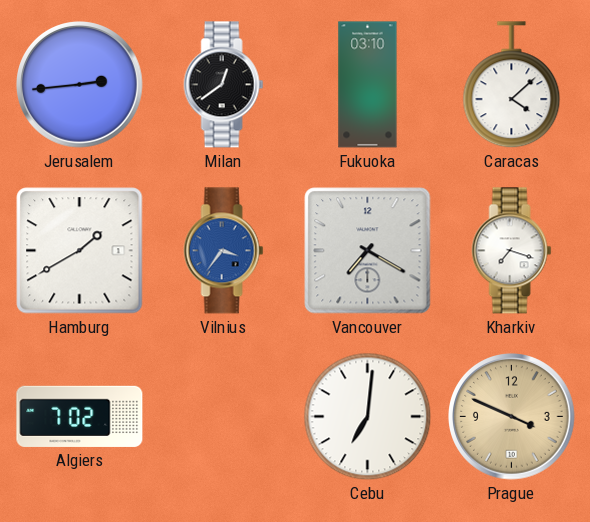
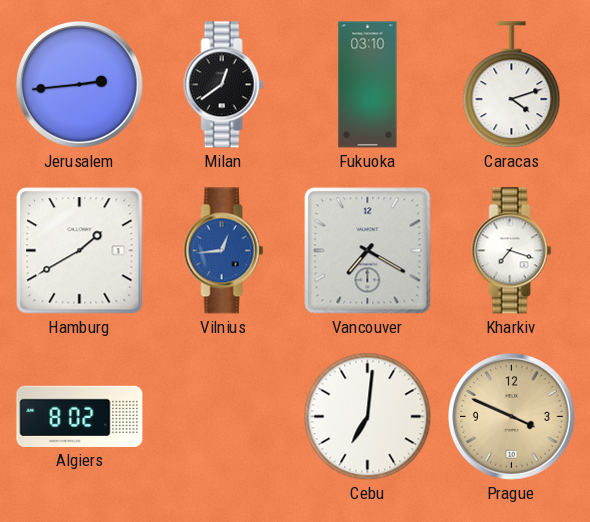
Caracas: 4:08 -> 4:12 (512, 85)
Vilnius: 3:36 -> 12:44 (224, 251)
Algiers: 7:02 -> 8:02 (80, 416)
